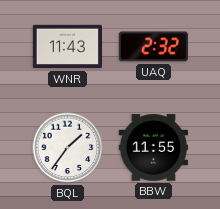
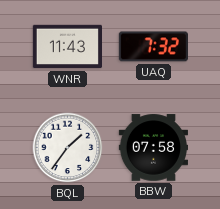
UAQ: 2:32 -> 7:32 (153, 47)
BBW: 11:55 -> 07:58 (153, 148)
